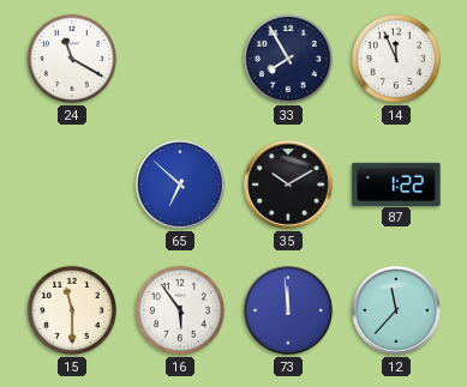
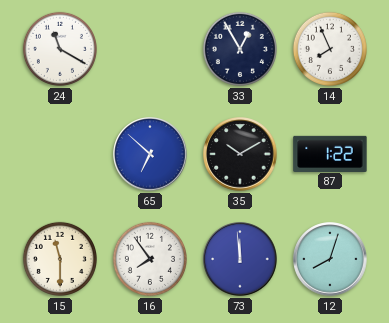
33: 7:55 -> 12:55 (240, 49)
14: 11:56 -> 7:56 (330, 49)
16: 5:54 -> 7:54 (150, 259)
12: 11:37 -> 8:03 (330, 259)
